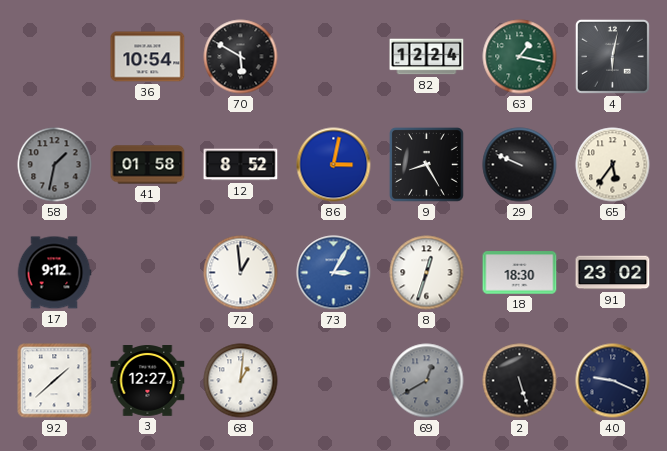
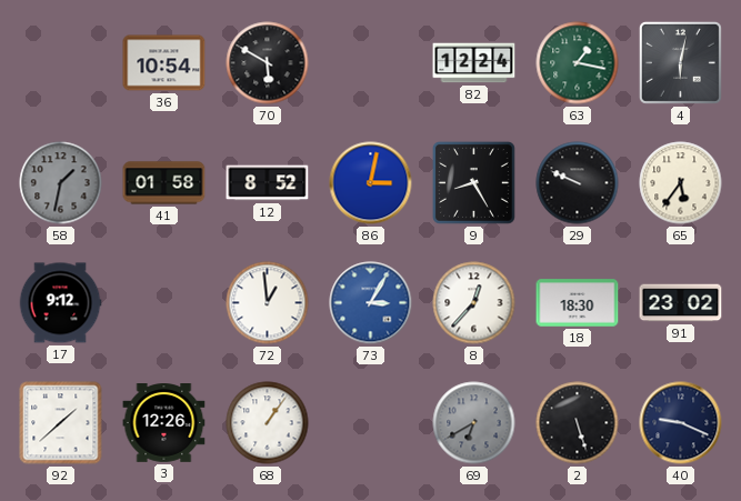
8: 12:33 -> 12:37 (474, 303)
3: 12:27 -> 12:26 (164, 423)
68: 1:01 -> 1:06 (268, 423)
69: 12:40 -> 6:40 (474, 423)
